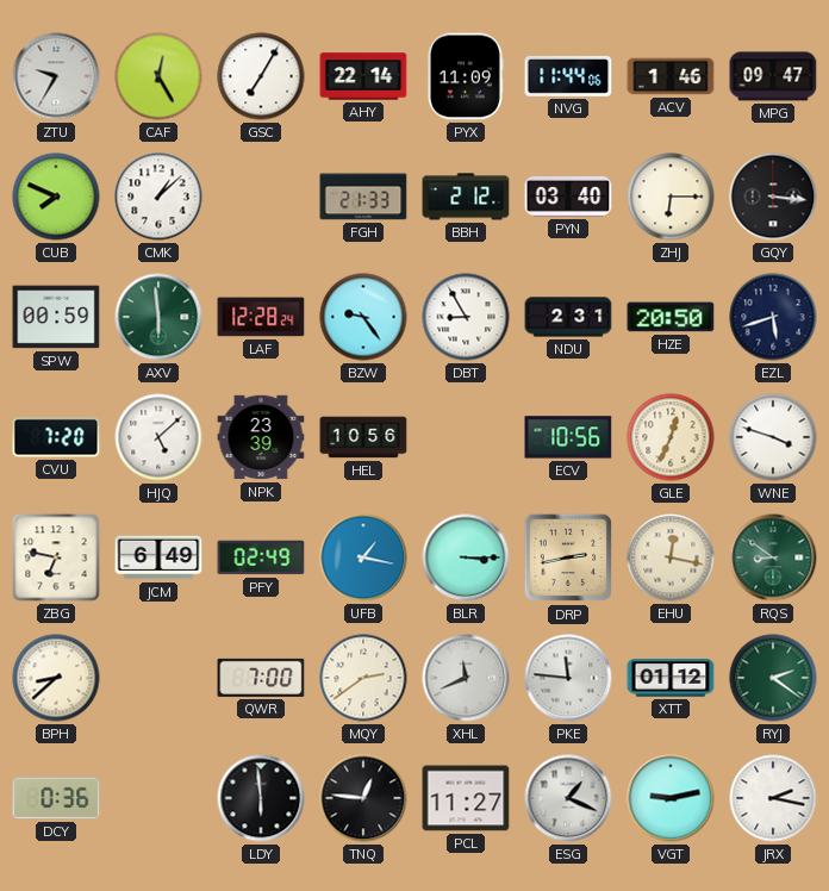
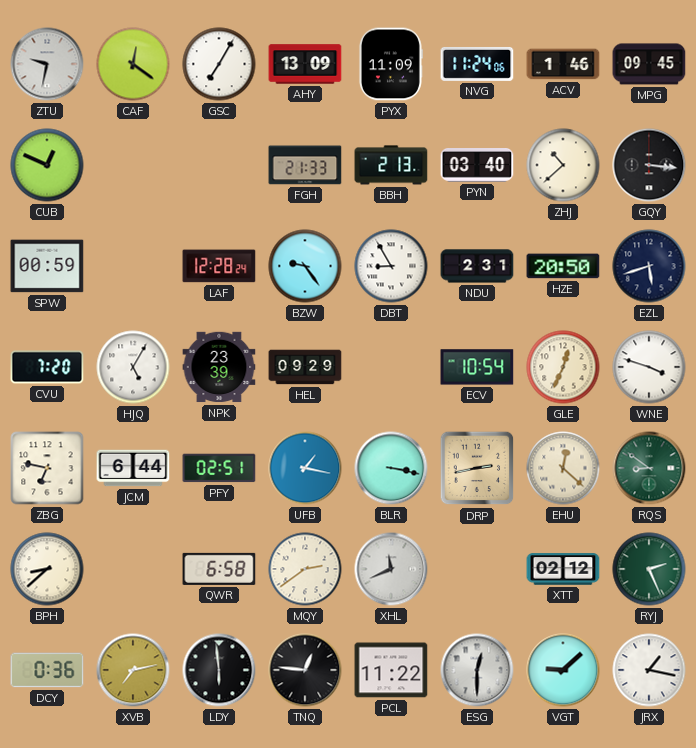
ZTU: 9:35 -> 9:32 (47, 64)
CAF: 12:25 -> 12:21 (133, 64)
AHY: 22:14 -> 13:09 (305, 64)
NVG: 11:44 -> 11:24 (477, 64)
MPG: 09:47 -> 09:45 (649, 64)
CUB: 7:49 -> 12:49 (47, 165)
CMK: 1:08 -> none (158, 197)
BBH: 2:12 -> 2:13 (391, 165)
ZHJ: 6:15 -> 10:38 (563, 165)
AXV: 5:59 -> none (158, 317)
HJQ: 5:08 -> 5:05 (133, 367)
HEL: 10:56 -> 09:29 (305, 367)
ECV: 10:56 -> 10:54 (477, 367)
JCM: 6:49 -> 6:44 (133, 468)
PFY: 02:49 -> 02:51 (219, 468)
BLR: 3:15 -> 3:17 (391, 468)
EHU: 12:17 -> 12:22 (563, 468)
QWR: 7:00 -> 6:58 (219, 569)
PKE: 11:46 -> none (568, 678)
XTT: 01:12 -> 02:12 (563, 569)
RYJ: 2:21 -> 2:26 (649, 569)
XVB: none -> 7:13 (133, 670)
PCL: 11:27 -> 11:22 (391, 670)
ESG: 1:19 -> 12:30 (477, 670)
VGT: 9:13 -> 9:08 (563, 670)
JRX: 2:17 -> 1:17 (649, 670)
